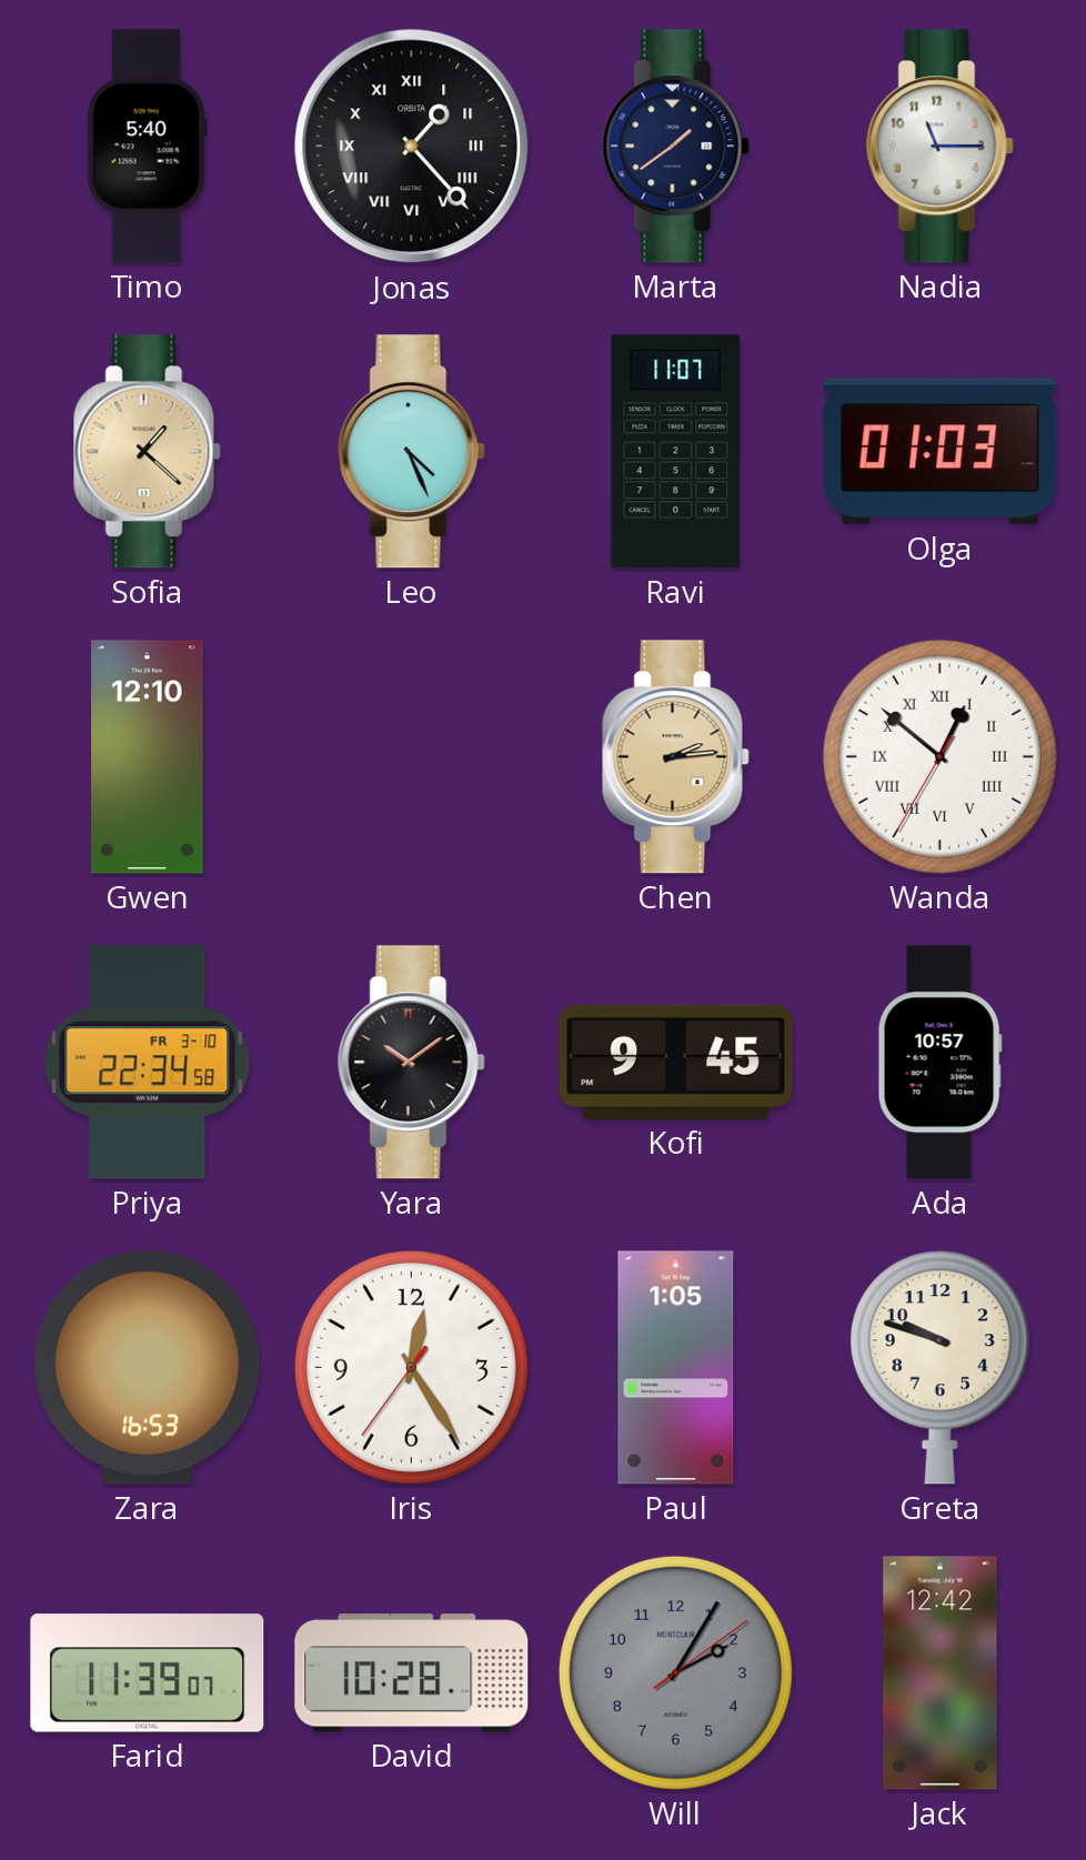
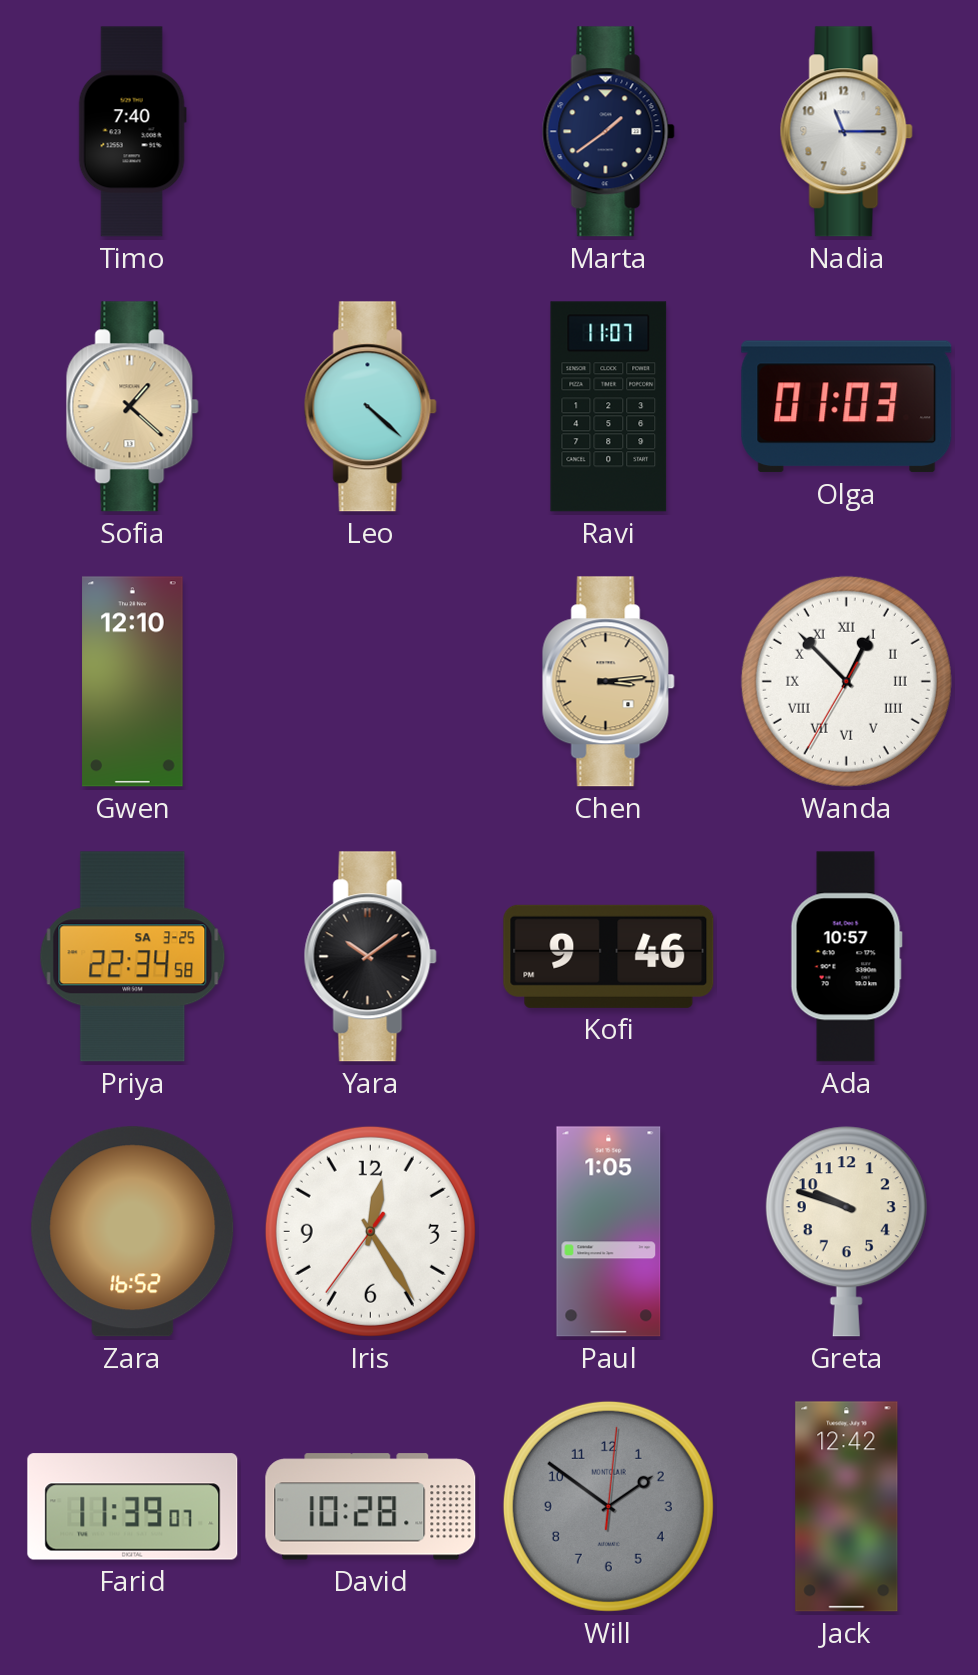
Timo: 5:40 -> 7:40 (132, 132)
Jonas: 1:23 -> none (412, 147)
Leo: 4:26 -> 4:22 (370, 407)
Chen: 2:14 -> 3:14 (608, 682)
Wanda: 12:51 -> 12:52 (846, 681)
Priya date: FR 3-10 -> SA 3-25 (133, 957)
Kofi: 9:45 -> 9:46 (609, 956)
Zara: 16:53 -> 16:52 (133, 1232)
Will: 2:05 -> 1:51 (608, 1506)
